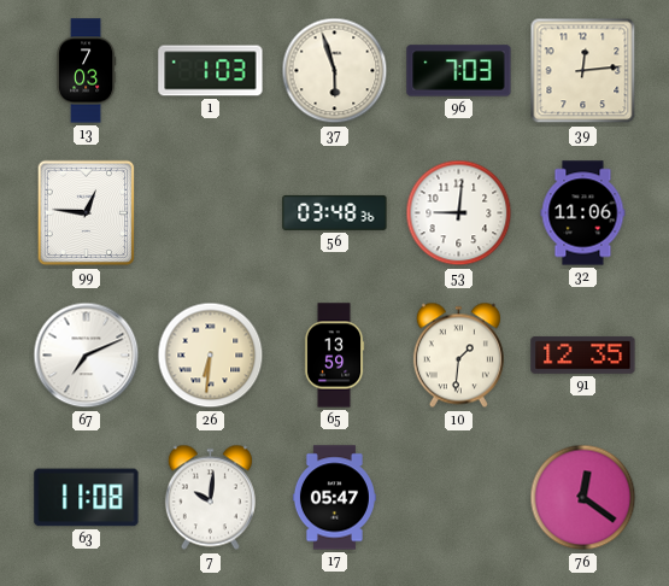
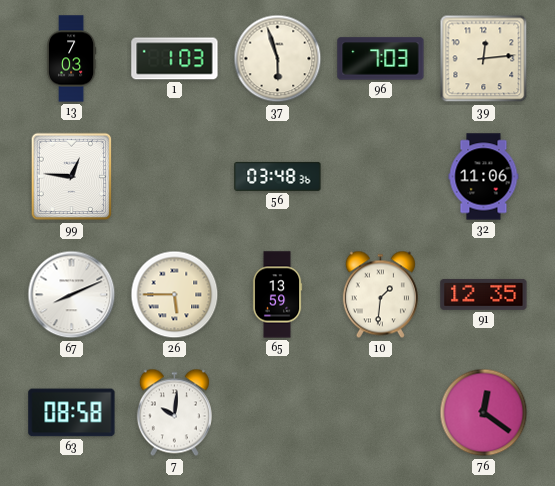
53: 9:01 -> none (459, 213)
67: 7:11 -> 8:11 (72, 295)
26: 6:31 -> 5:45 (175, 295)
63: 11:08 -> 08:58 (72, 413)
17: 05:47 -> none (334, 498)
